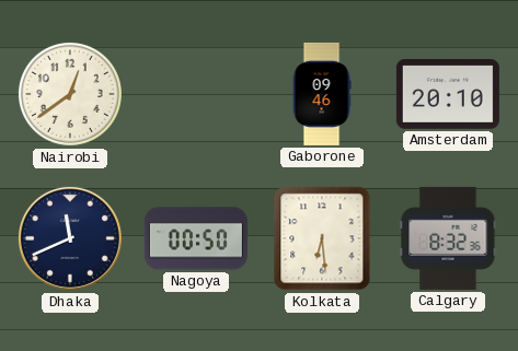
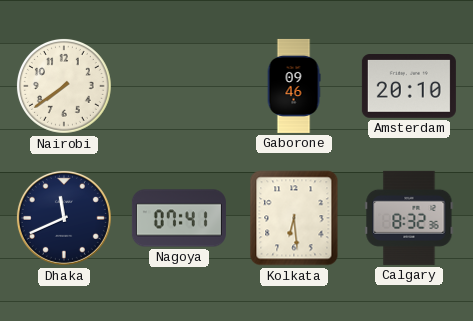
Nairobi: 12:39 -> 7:39 (64, 86)
Nagoya: 00:50 -> 07:41 (179, 218)
